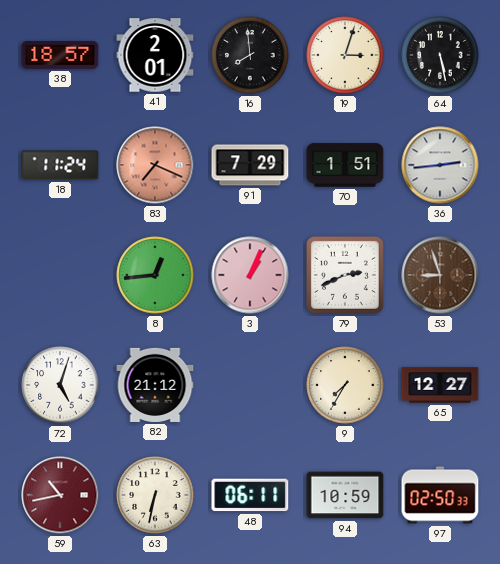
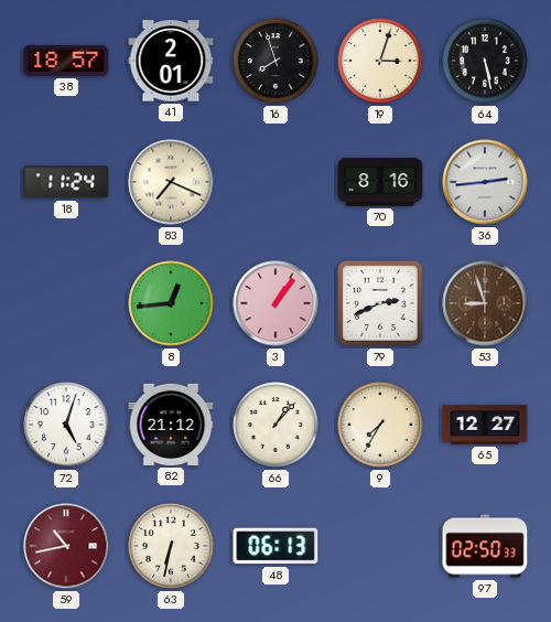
16: 7:59 -> 7:57 (275, 61)
83 dial: salmon -> cream (171, 182)
91: 7:29 -> none (250, 165)
70: 1:51 -> 8:16 (380, 182)
3: 1:04 -> 1:06 (275, 303)
66: none -> 1:07 (275, 425)
48: 06:11 -> 06:13 (275, 546)
94: 10:59 -> none (345, 495)
